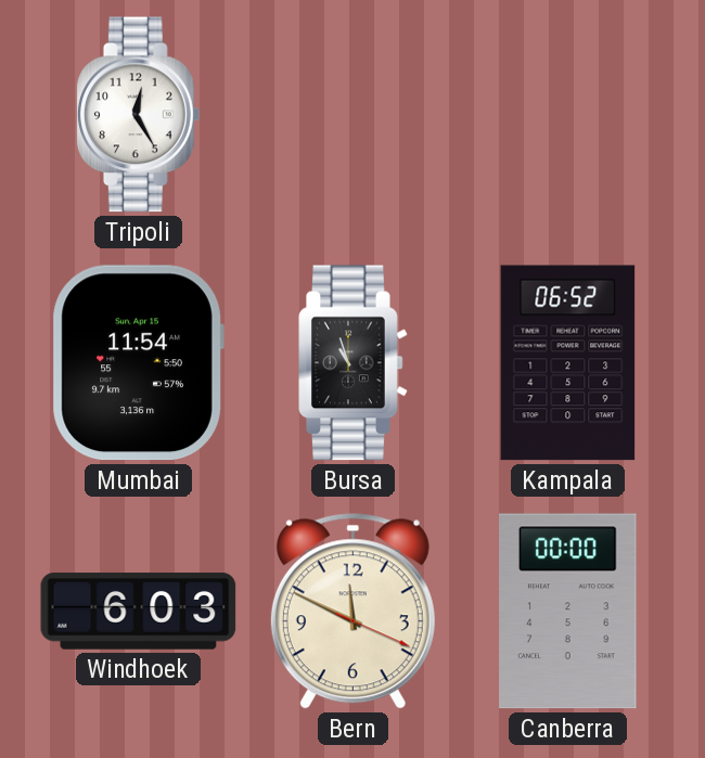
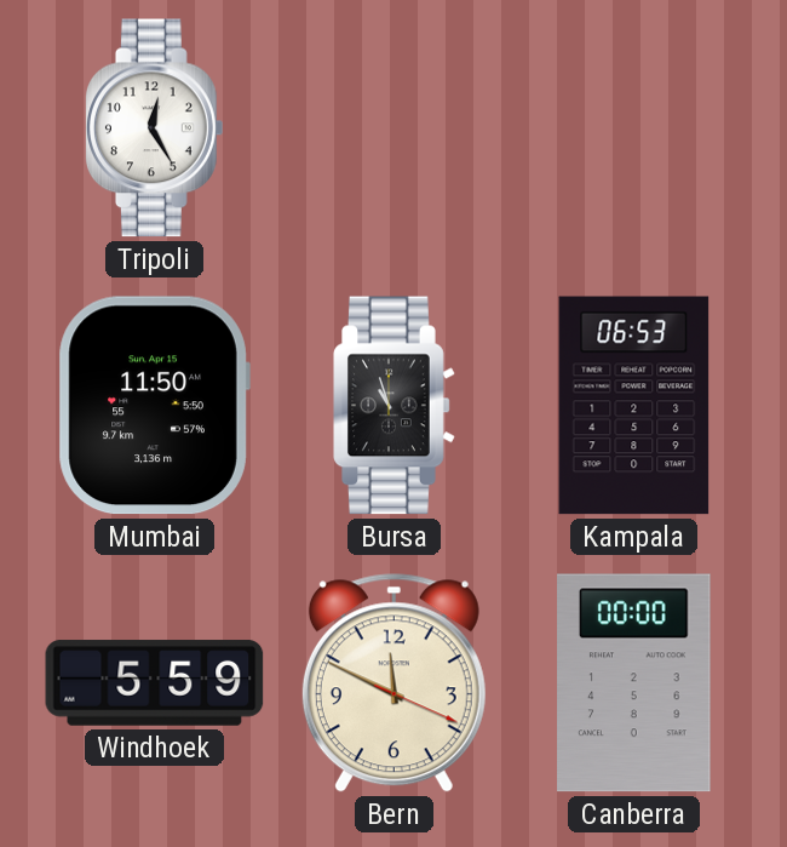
Mumbai: 11:54 -> 11:50 (154, 406)
Kampala: 06:52 -> 06:53 (634, 406)
Windhoek: 6:03 -> 5:59 (155, 683)
